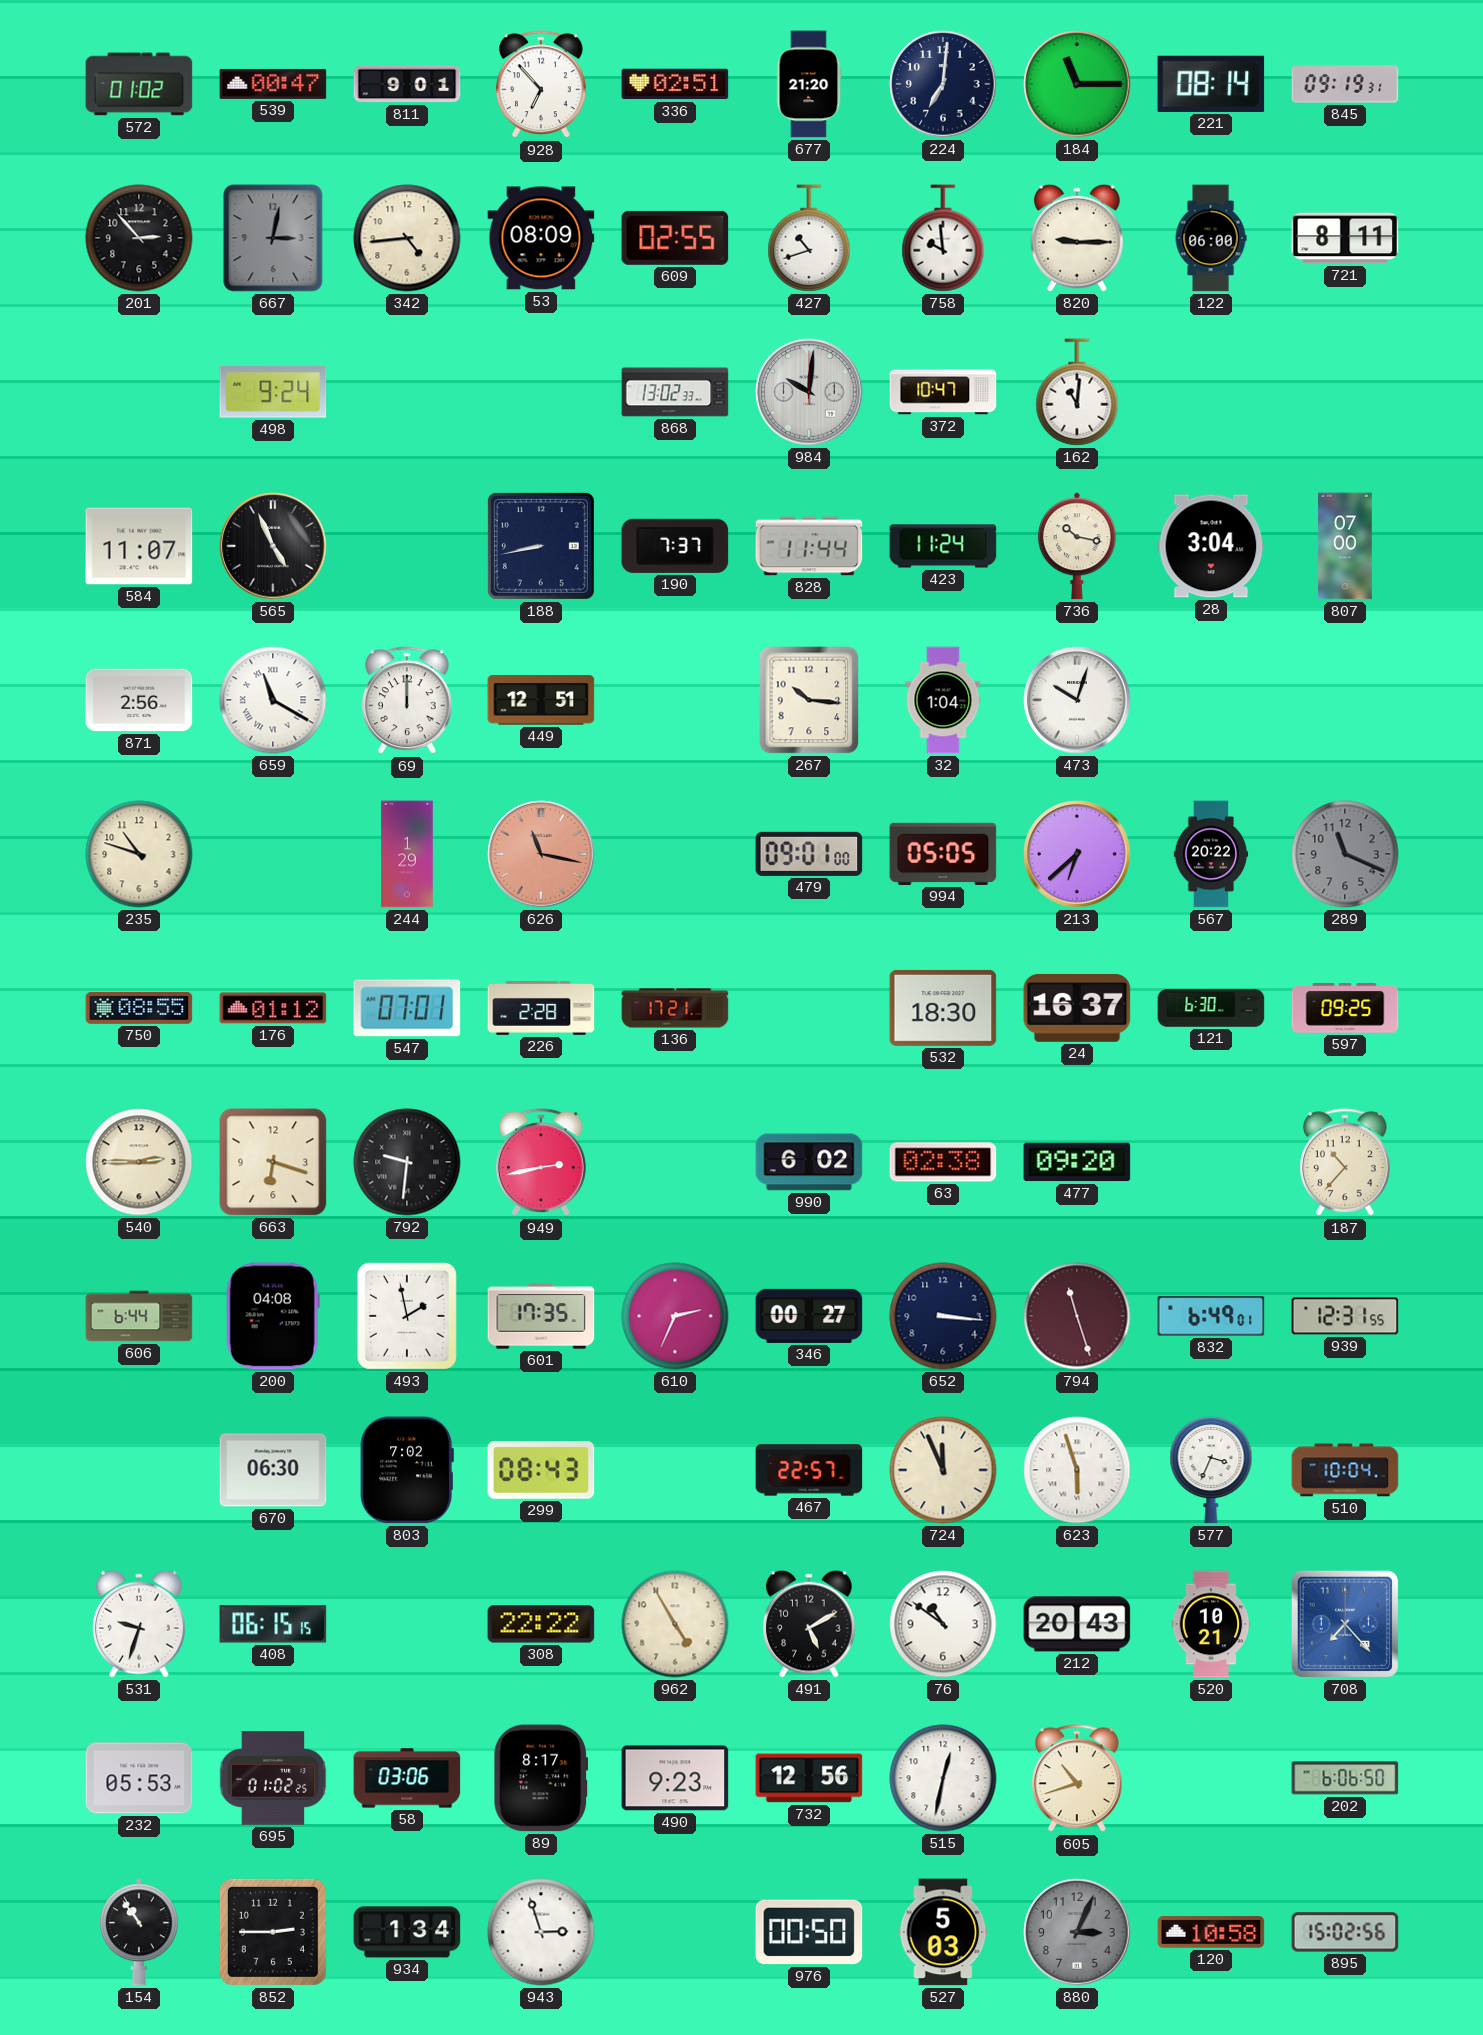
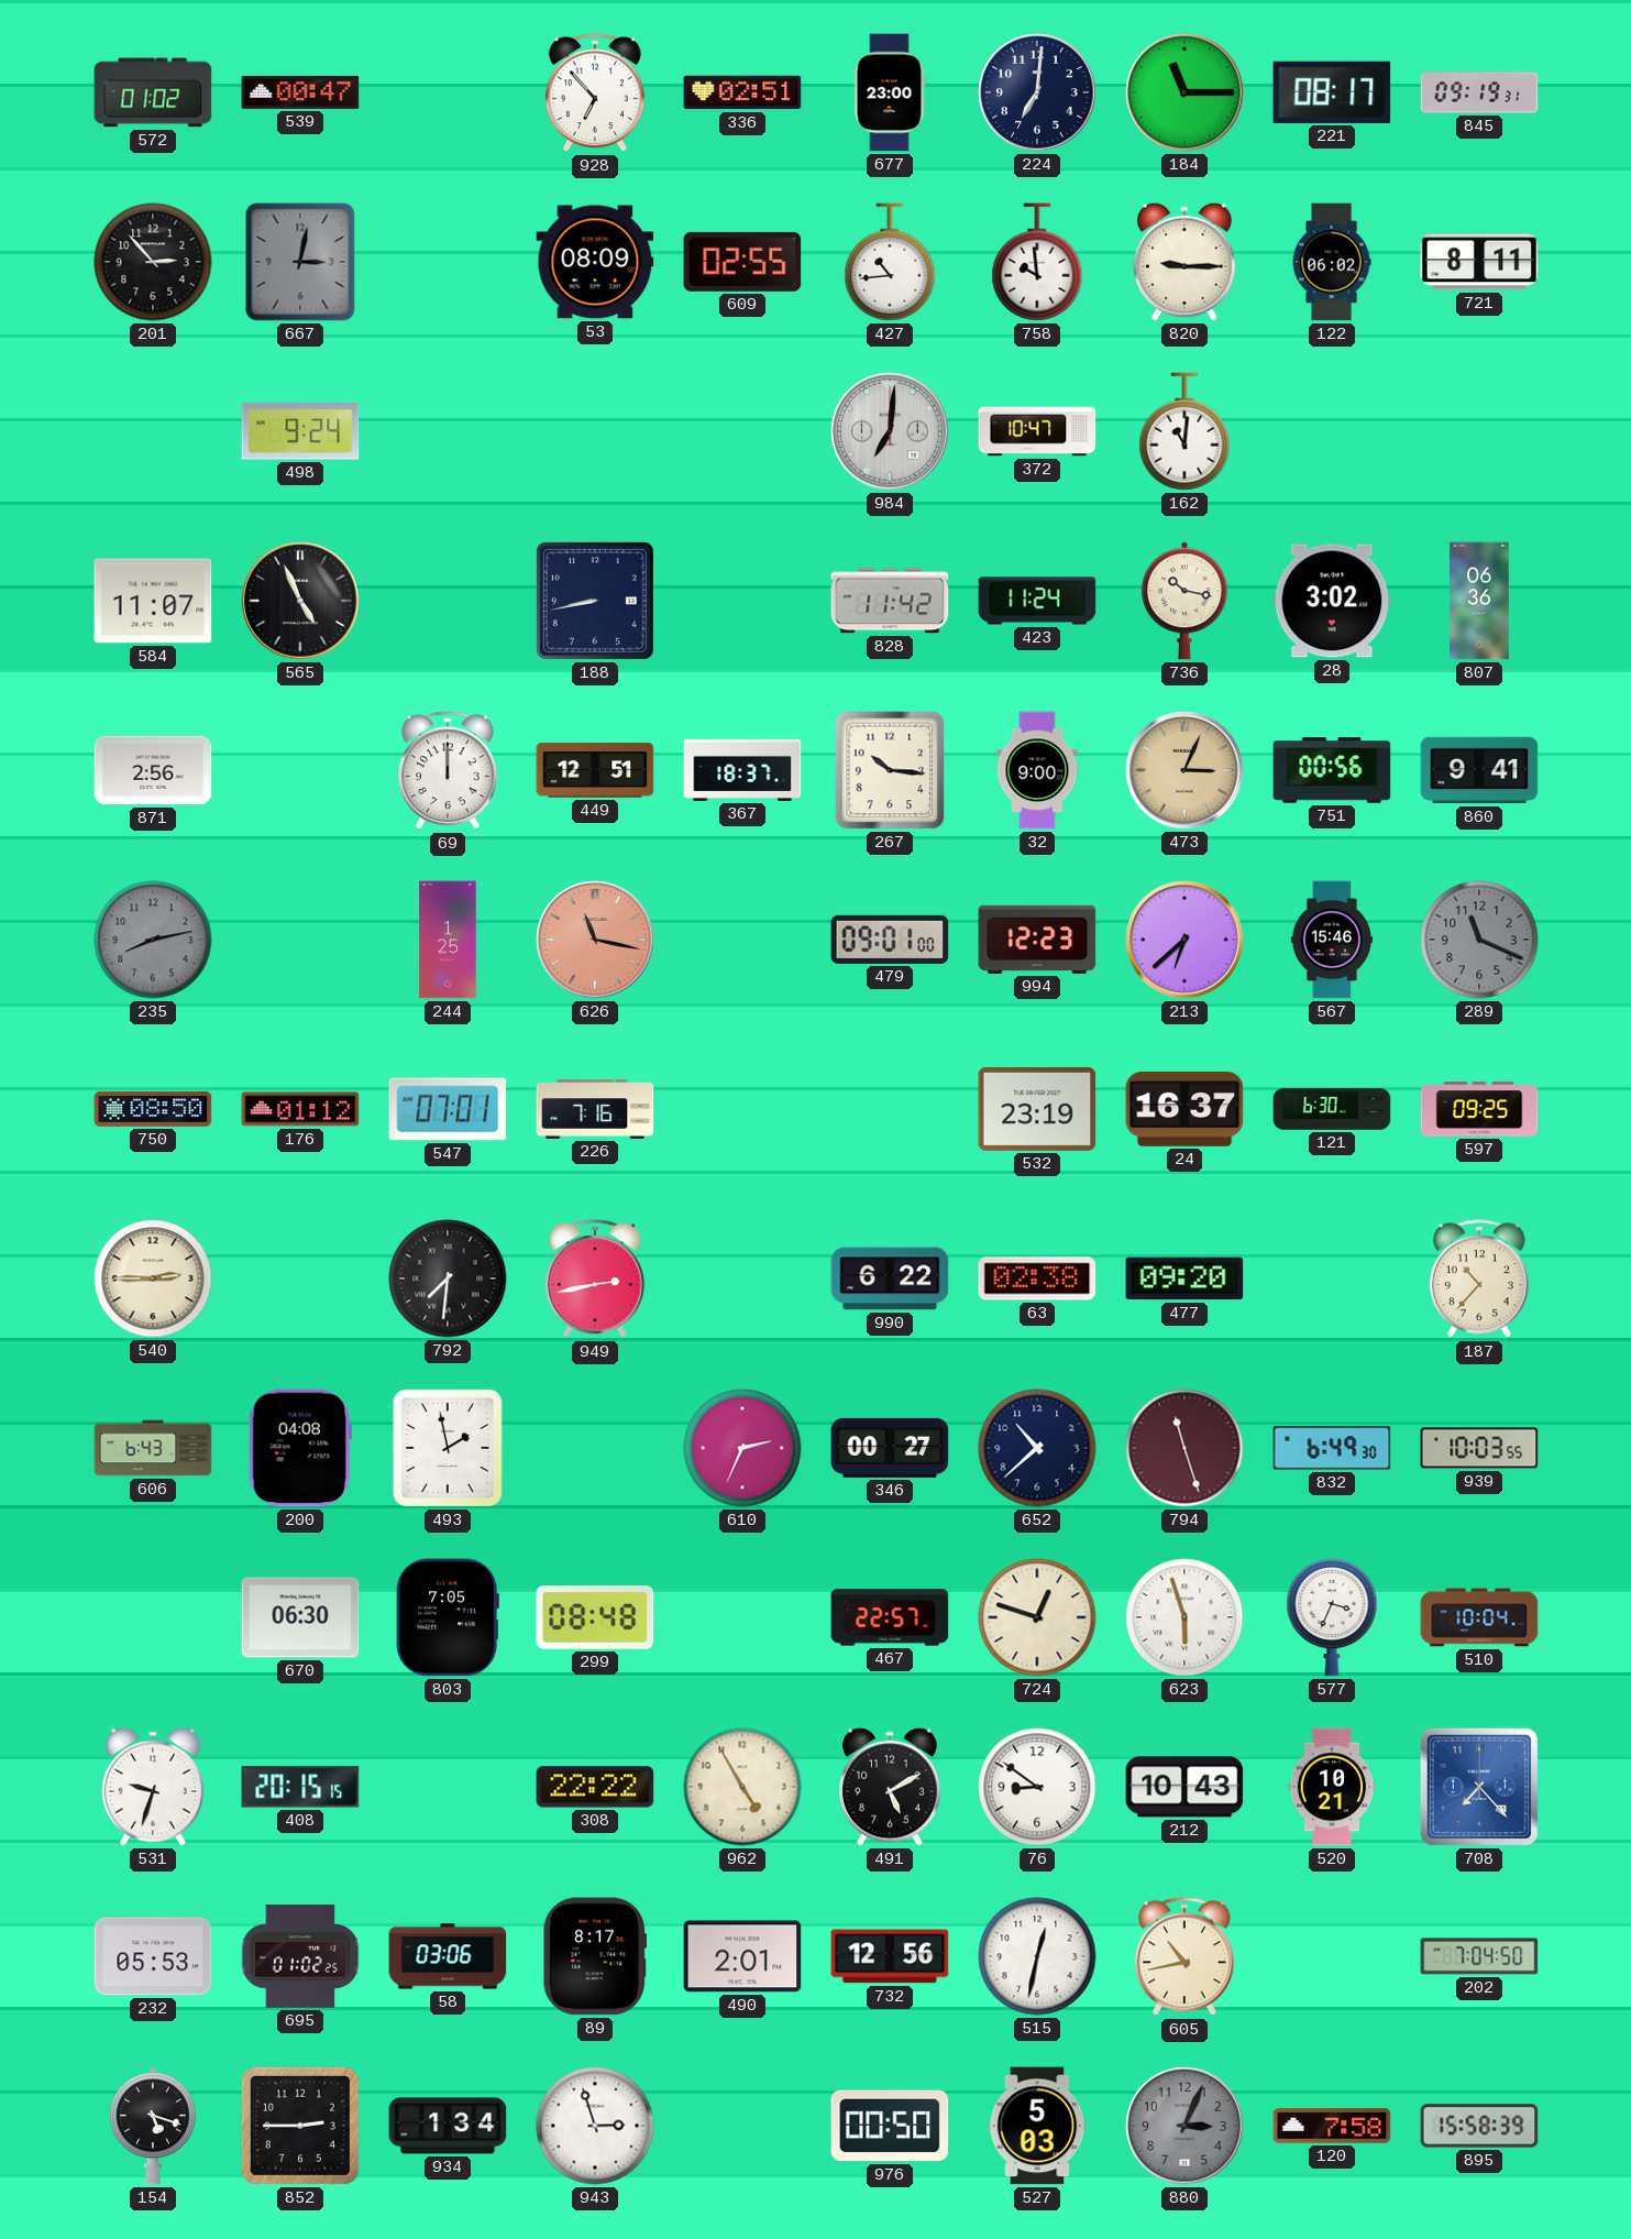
811: 9:01 -> none (407, 84)
677: 21:20 -> 23:00 (890, 92)
221: 08:14 -> 08:17 (1332, 92)
342: 4:44 -> none (407, 238)
427: 10:42 -> 10:44 (890, 262)
122: 06:00 -> 06:02 (1332, 262)
868: 13:02 -> none (675, 392)
984: 10:01 -> 7:01 (890, 431)
190: 7:37 -> none (675, 546)
828: 11:44 -> 11:42 (890, 601)
28: 3:04 -> 3:02 (1332, 601)
807: 07:00 -> 06:36 (1479, 601)
659: 11:20 -> none (273, 700)
367: none -> 18:37 (742, 770)
32: 1:04 -> 9:00 (1037, 770)
473: 10:03 -> 3:04 (1184, 770)
473 dial: white -> champagne (1184, 770)
751: none -> 00:56 (1332, 770)
860: none -> 9:41 (1479, 770)
235: 10:48 -> 8:13 (153, 940)
235 dial: cream -> grey (153, 940)
244: 1:29 -> 1:25 (448, 940)
994: 05:05 -> 12:23 (1037, 940)
567: 20:22 -> 15:46 (1332, 940)
750: 08:55 -> 08:50 (153, 1109)
226: 2:28 -> 7:16 (595, 1109)
136: 17:21 -> none (675, 1008)
532: 18:30 -> 23:19 (1037, 1109)
663: 6:18 -> none (273, 1162)
792: 9:31 -> 7:31 (448, 1278)
990: 6:02 -> 6:22 (890, 1278)
606: 6:44 -> 6:43 (153, 1448)
601: 17:35 -> none (541, 1316)
652: 3:16 -> 10:38 (1037, 1448)
832: 6:49:01 -> 6:49:30 (1332, 1448)
939: 12:31 -> 10:03 (1479, 1448)
803: 7:02 -> 7:05 (448, 1617)
299: 08:43 -> 08:48 (595, 1618)
724: 11:56 -> 12:48 (1037, 1617)
408: 06:15 -> 20:15 (300, 1787)
76: 10:51 -> 8:51 (1037, 1787)
212: 20:43 -> 10:43 (1184, 1787)
490: 9:23 -> 2:01 (742, 1956)
605: 10:42 -> 10:43 (1184, 1957)
202: 6:06 -> 7:04 (1479, 1956)
154: 10:54 -> 5:18 (153, 2126)
120: 10:58 -> 7:58 (1332, 2126)
895: 15:02 -> 15:58 (1479, 2126)
